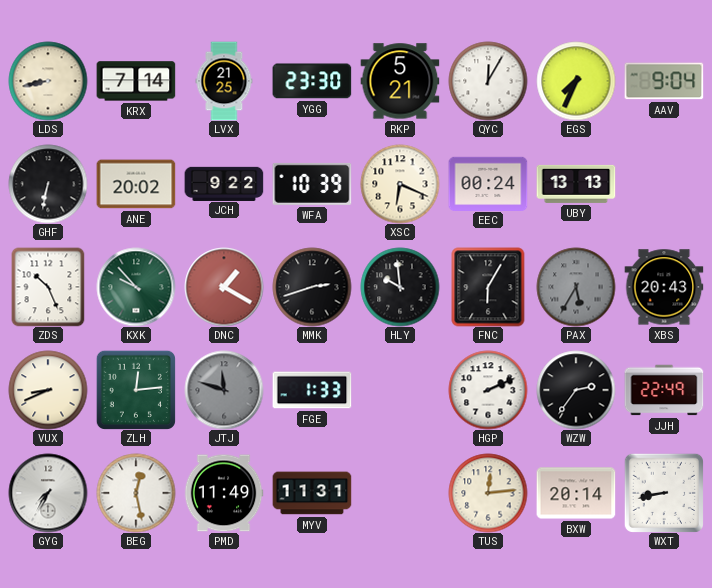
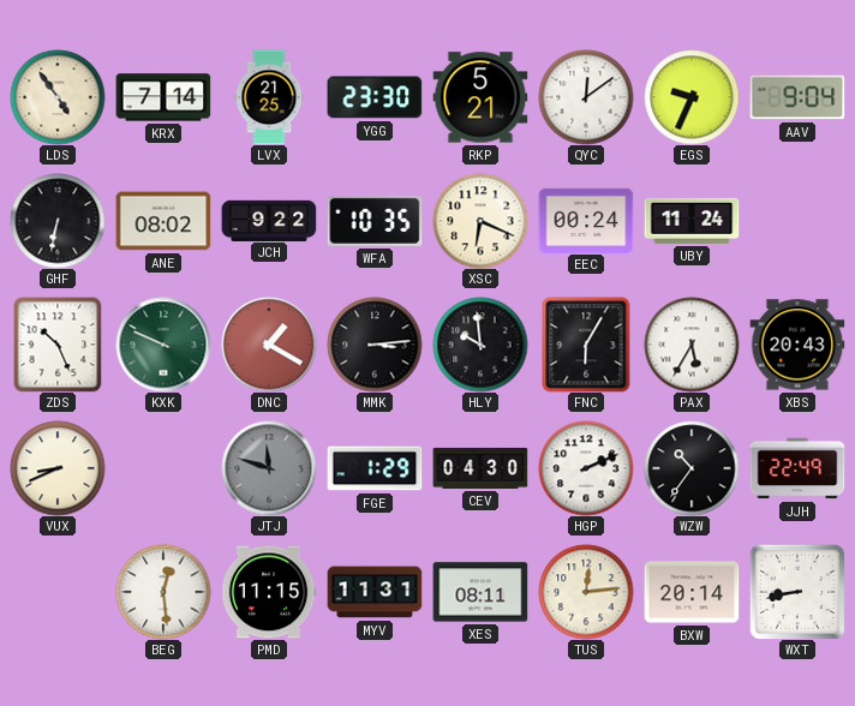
LDS: 8:43 -> 4:54 (58, 97)
QYC: 12:05 -> 12:09 (586, 97)
EGS: 7:34 -> 9:34 (692, 97)
ANE: 20:02 -> 08:02 (163, 221)
WFA: 10:39 -> 10:35 (375, 221)
UBY: 13:13 -> 11:24 (692, 221)
KXK: 9:53 -> 9:49 (163, 345)
MMK: 2:42 -> 3:14 (375, 345)
PAX dial: grey -> white (692, 345)
ZLH: 12:14 -> none (136, 390)
FGE: 1:33 -> 1:29 (375, 468)
CEV: none -> 04:30 (480, 468)
WZW: 2:36 -> 10:36 (692, 468)
GYG: 7:35 -> none (48, 493)
BEG: 12:28 -> 12:29 (163, 592)
PMD: 11:49 -> 11:15 (269, 592)
XES: none -> 08:11 (480, 592)
